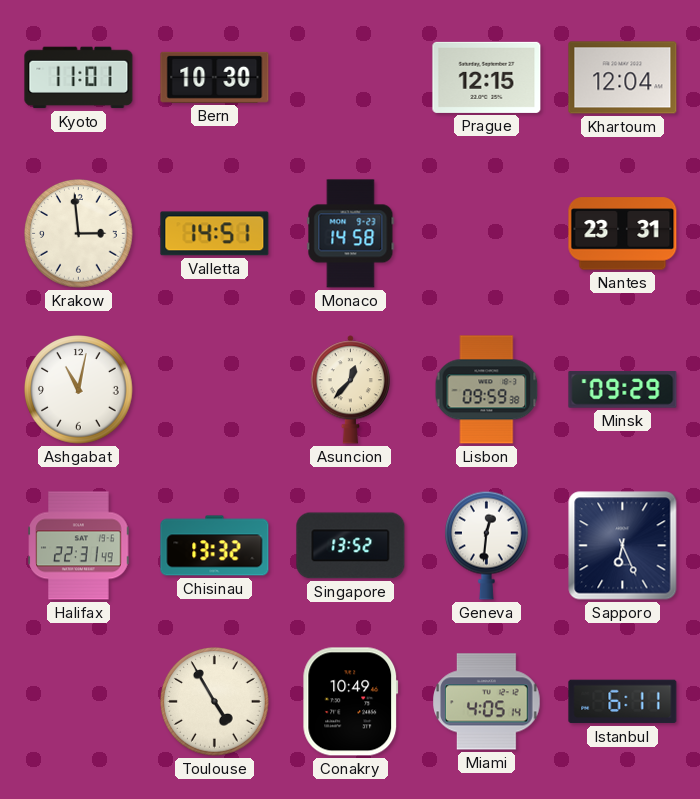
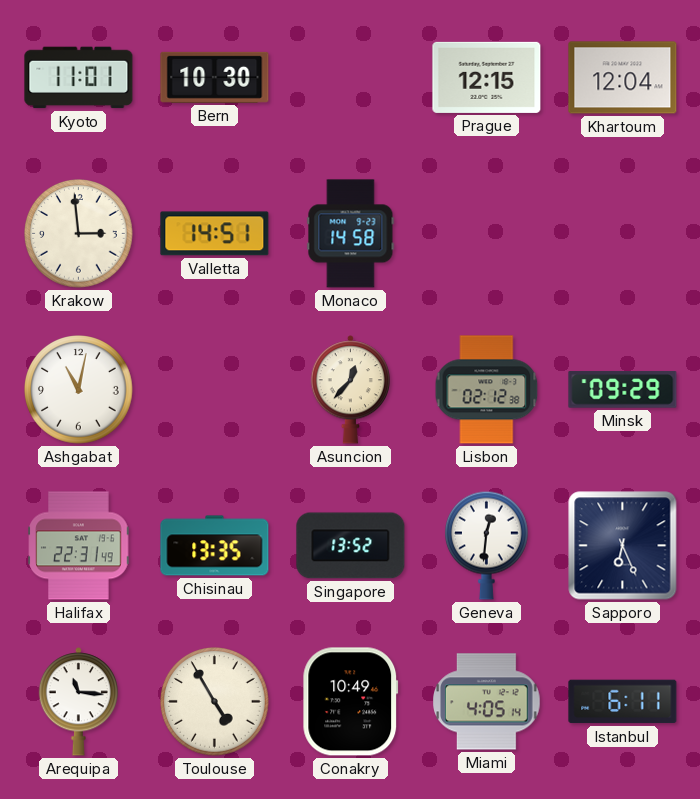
Nantes: 23:31 -> none (623, 234)
Lisbon: 09:59 -> 02:12 (487, 390)
Chisinau: 13:32 -> 13:35 (215, 546)
Arequipa: none -> 11:16 (78, 702)
